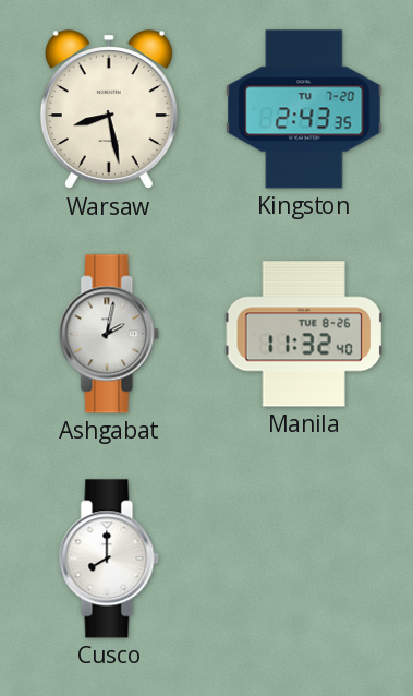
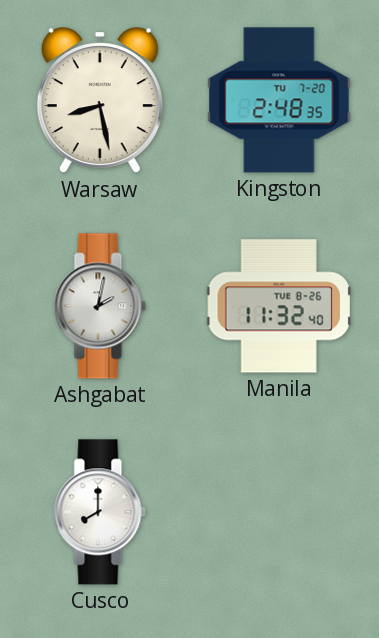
Kingston: 2:43 -> 2:48 (279, 100)
